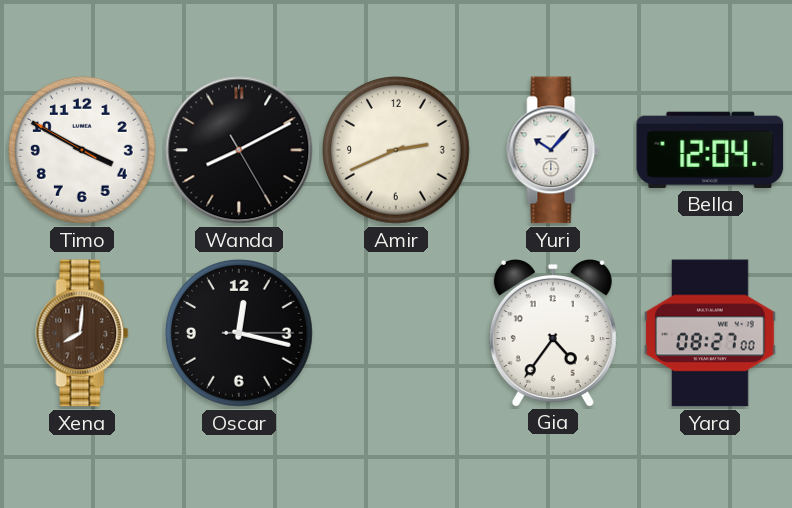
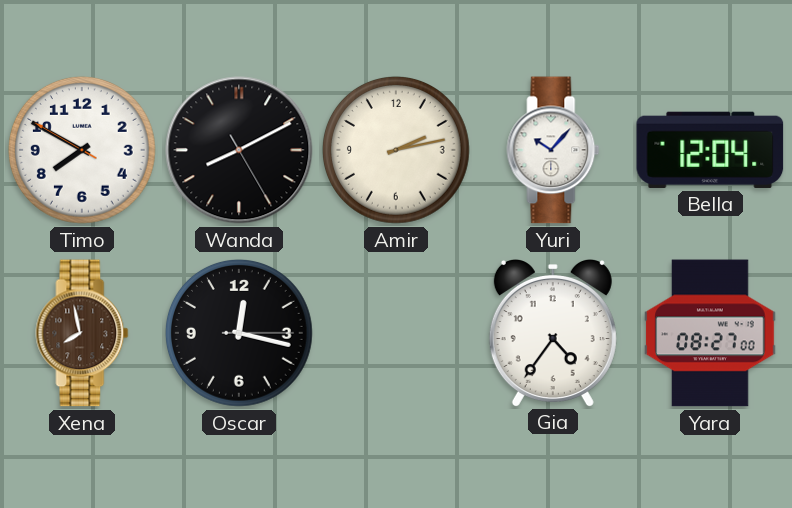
Timo: 3:49 -> 7:49 (82, 150)
Amir: 2:41 -> 2:13 (396, 150)
Xena: 8:01 -> 7:58 (82, 333)
